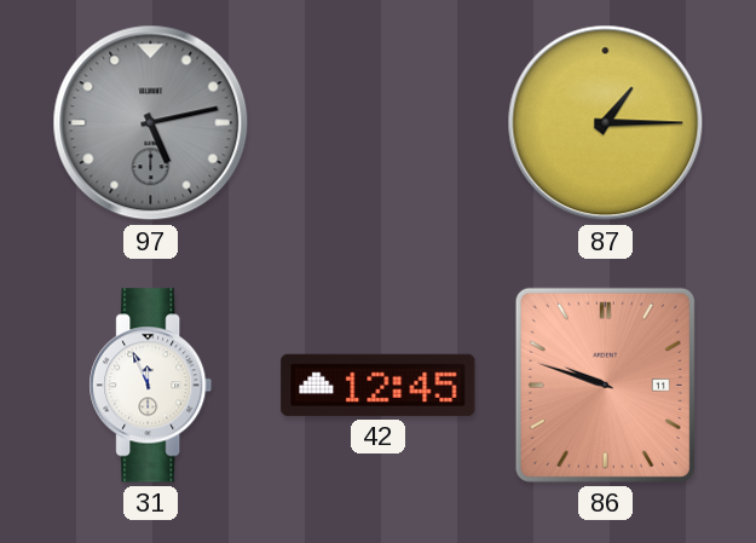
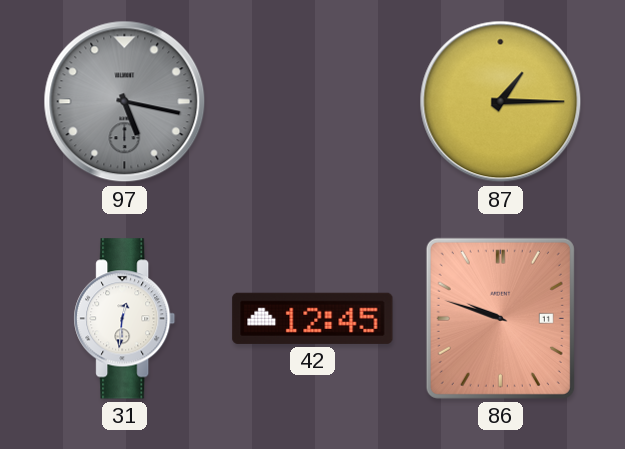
97: 5:13 -> 5:17 (125, 102)
31: 11:56 -> 12:31 (125, 319)
